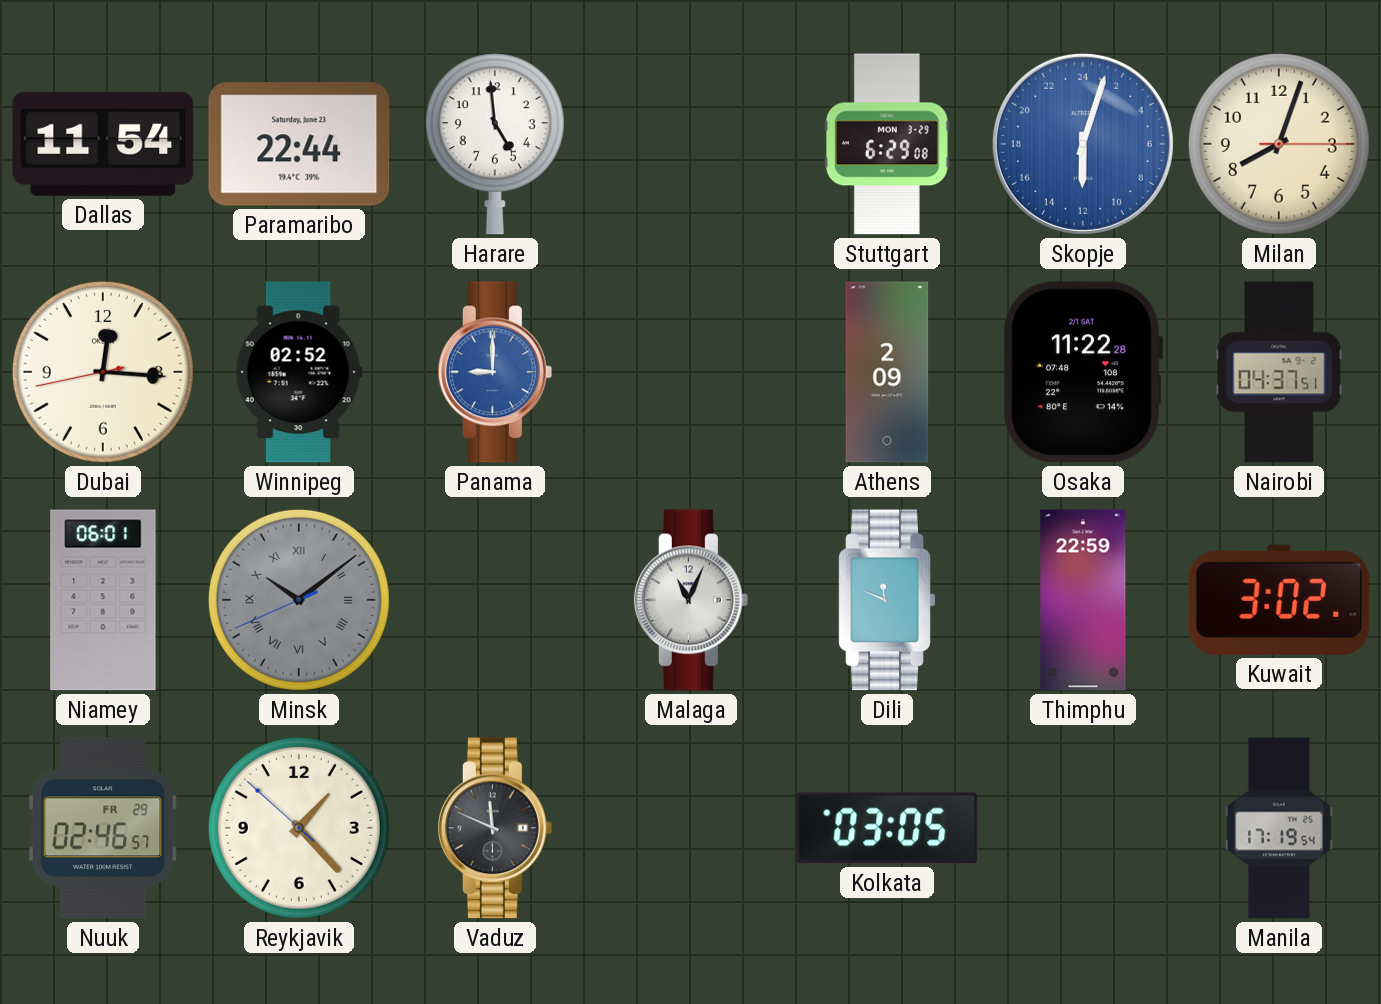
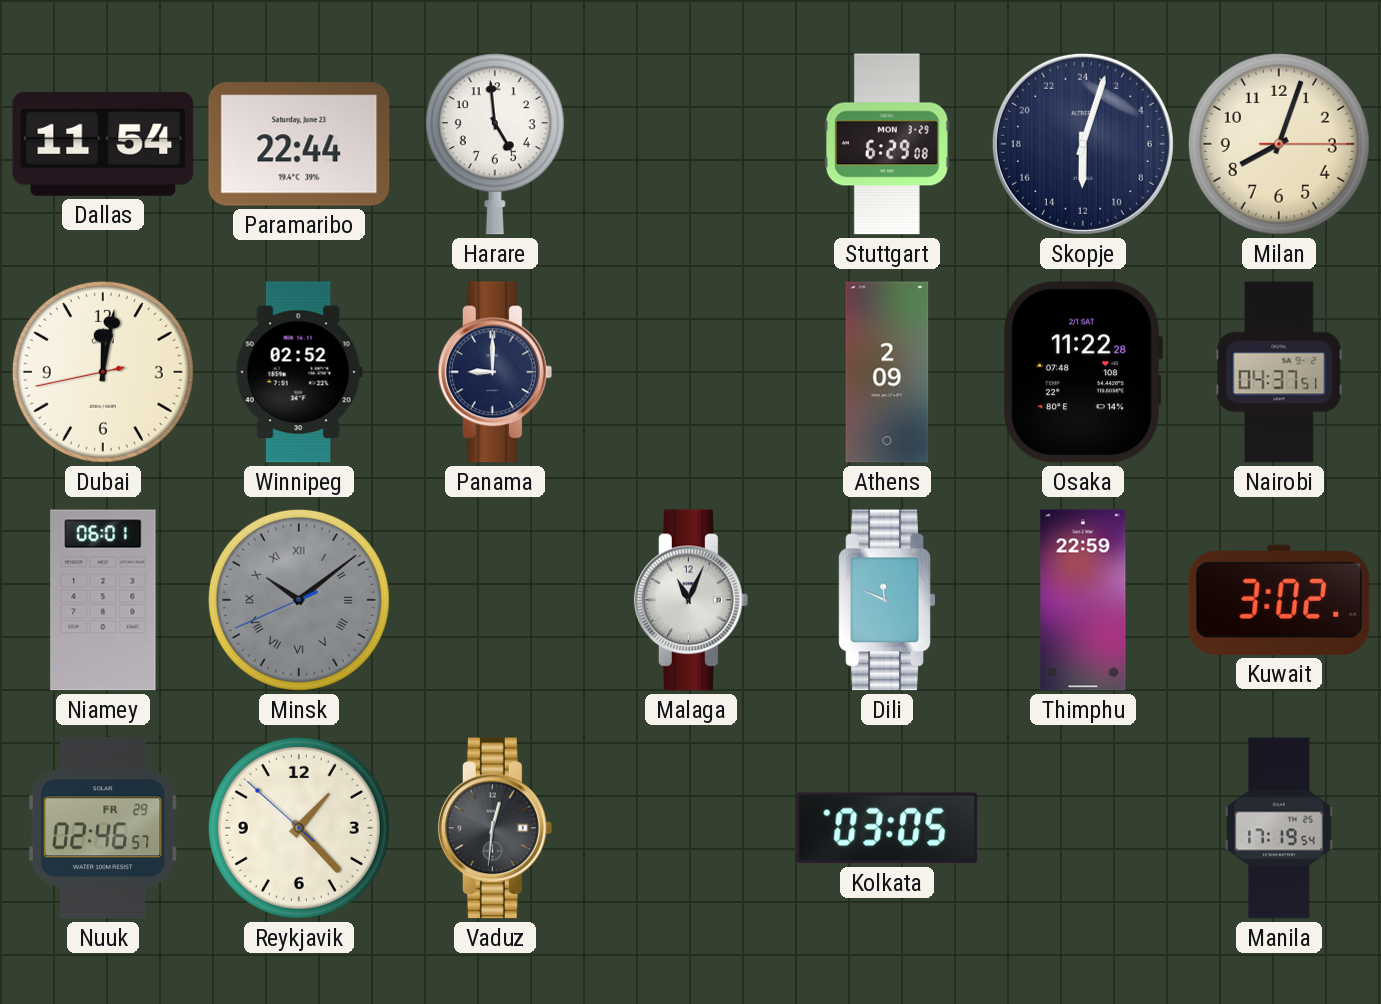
Skopje dial: blue -> navy (1083, 144)
Dubai: 12:15 -> 12:01 (103, 372)
Panama dial: blue -> navy (495, 372)
Vaduz: 11:49 -> 12:31 (495, 828)
